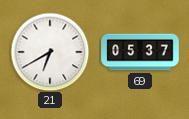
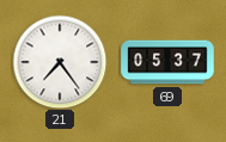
21: 6:40 -> 7:24 (60, 62)
